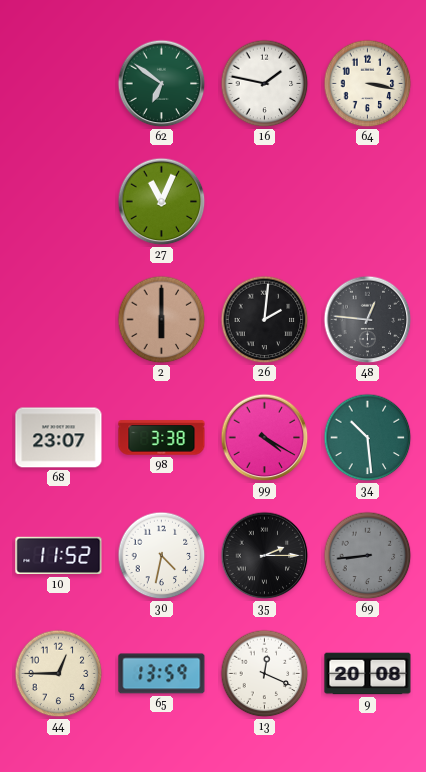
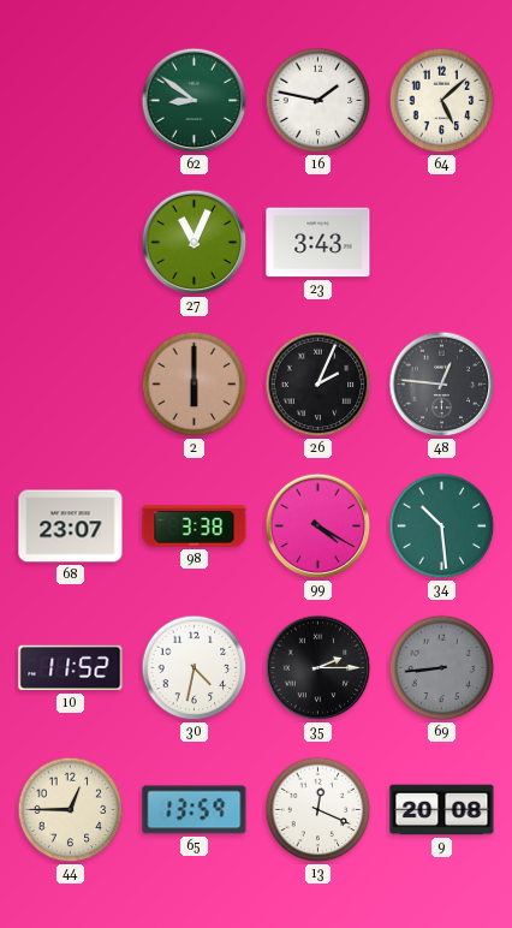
62: 6:51 -> 8:51 (195, 101)
64: 3:17 -> 5:08 (442, 101)
23: none -> 3:43 (318, 243)
26: 2:01 -> 2:04 (318, 385)
